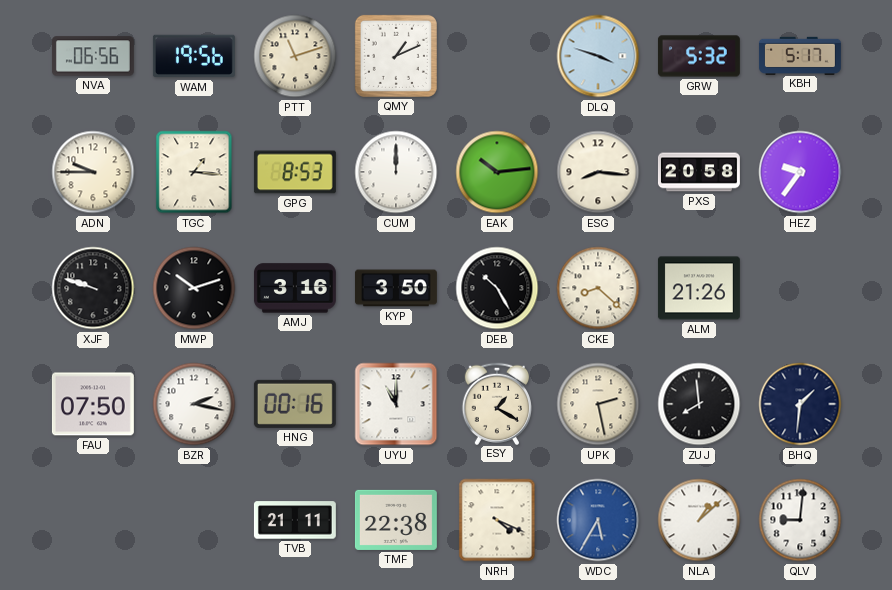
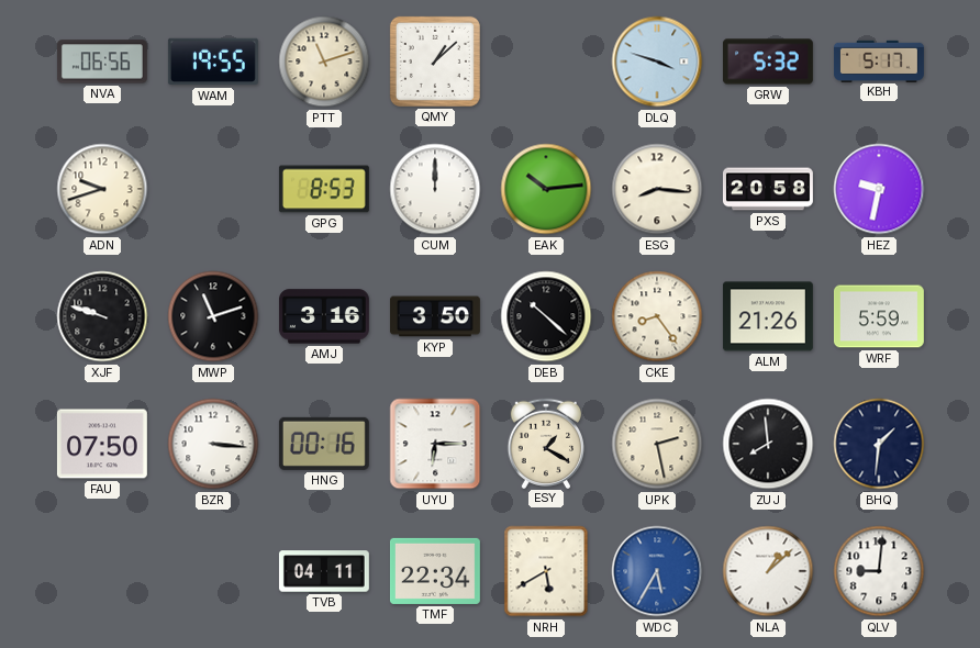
WAM: 19:56 -> 19:55 (213, 62)
QMY: 1:11 -> 1:08 (435, 62)
ADN: 9:45 -> 9:42 (102, 189)
TGC: 1:16 -> none (194, 172)
HEZ: 9:36 -> 9:32 (879, 189)
MWP: 10:12 -> 11:12 (213, 316)
DEB: 10:25 -> 10:22 (546, 316)
CKE: 8:22 -> 8:24 (657, 316)
WRF: none -> 5:59 (879, 316)
BZR: 2:17 -> 3:16 (213, 444)
UYU: 11:00 -> 6:15 (435, 444)
TVB: 21:11 -> 04:11 (324, 571)
TMF: 22:38 -> 22:34 (435, 571)
NRH: 4:19 -> 5:40 (546, 571)
